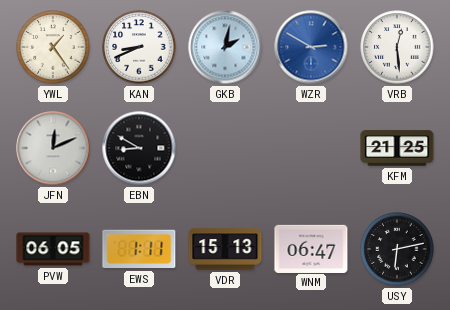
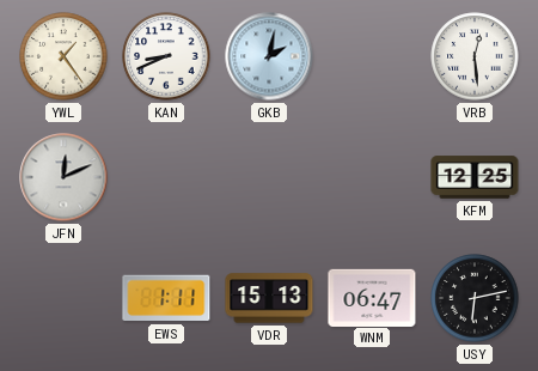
WZR: 2:50 -> none (311, 47)
EBN: 8:50 -> none (139, 148)
KFM: 21:25 -> 12:25 (475, 177)
PVW: 06:05 -> none (53, 249)
